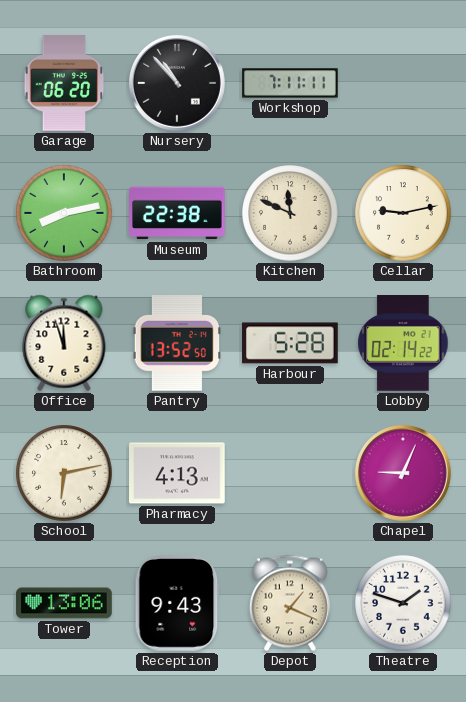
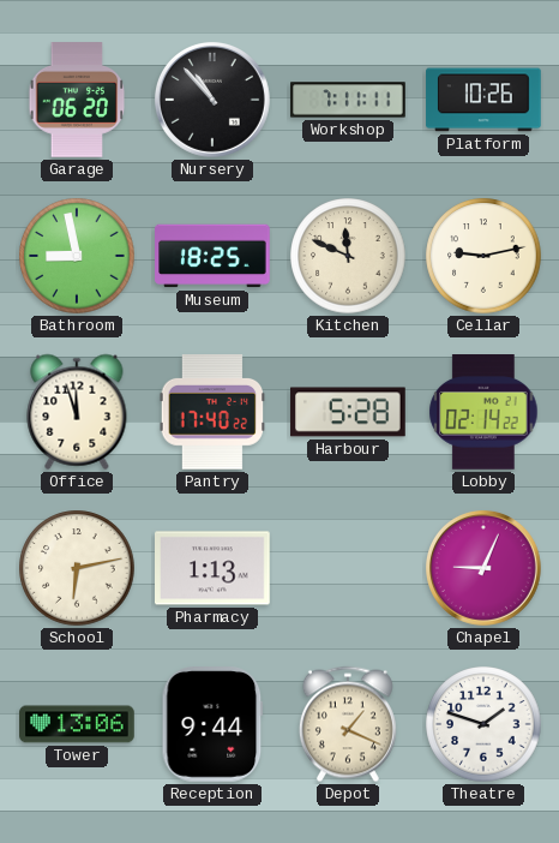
Platform: none -> 10:26 (483, 100)
Bathroom: 8:13 -> 8:58 (77, 256)
Museum: 22:38 -> 18:25 (212, 256)
Pantry: 13:52 -> 17:40 (211, 413)
Pharmacy: 4:13 -> 1:13 (214, 568)
Reception: 9:43 -> 9:44 (212, 724)
